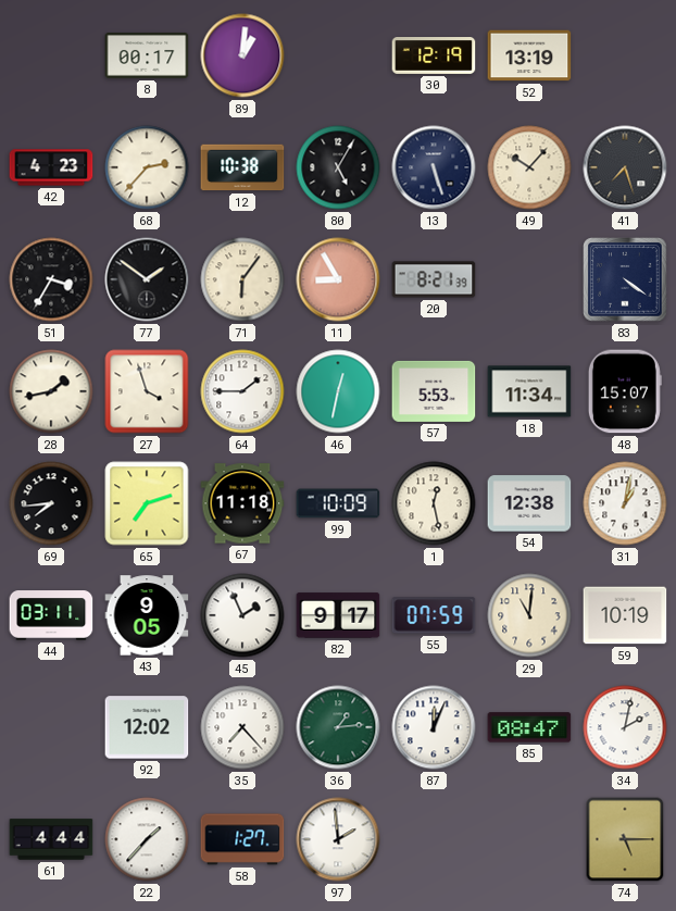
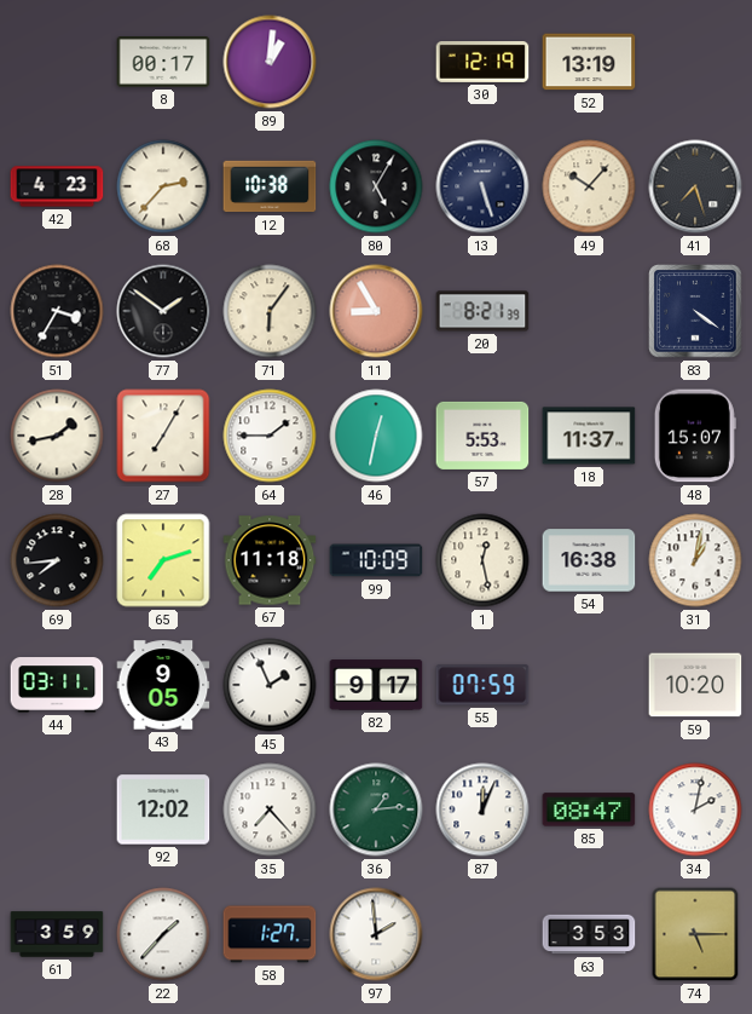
27: 3:57 -> 7:05 (163, 436)
18: 11:34 -> 11:37 (589, 436)
54: 12:38 -> 16:38 (589, 560)
29: 11:01 -> none (529, 615)
59: 10:19 -> 10:20 (695, 685)
61: 4:44 -> 3:59 (57, 934)
63: none -> 3:53 (589, 934)
